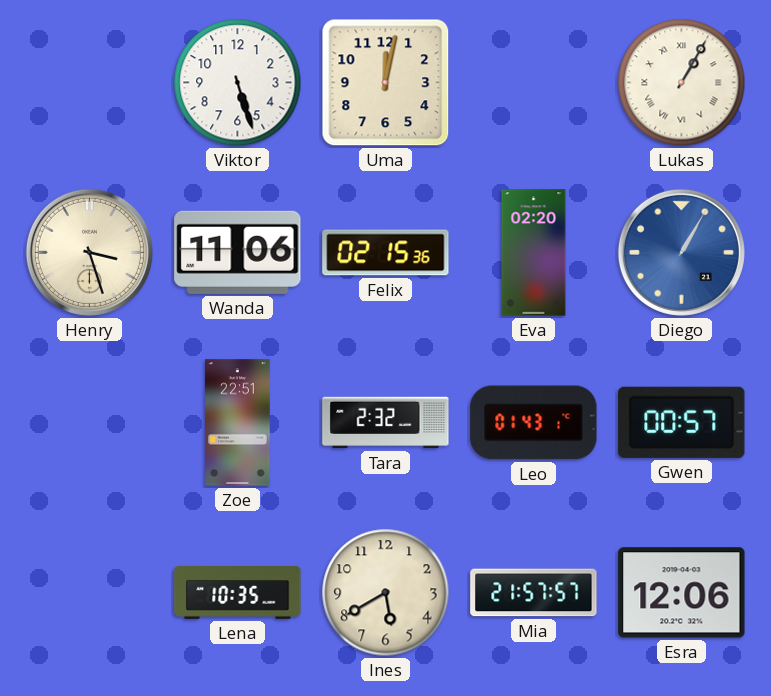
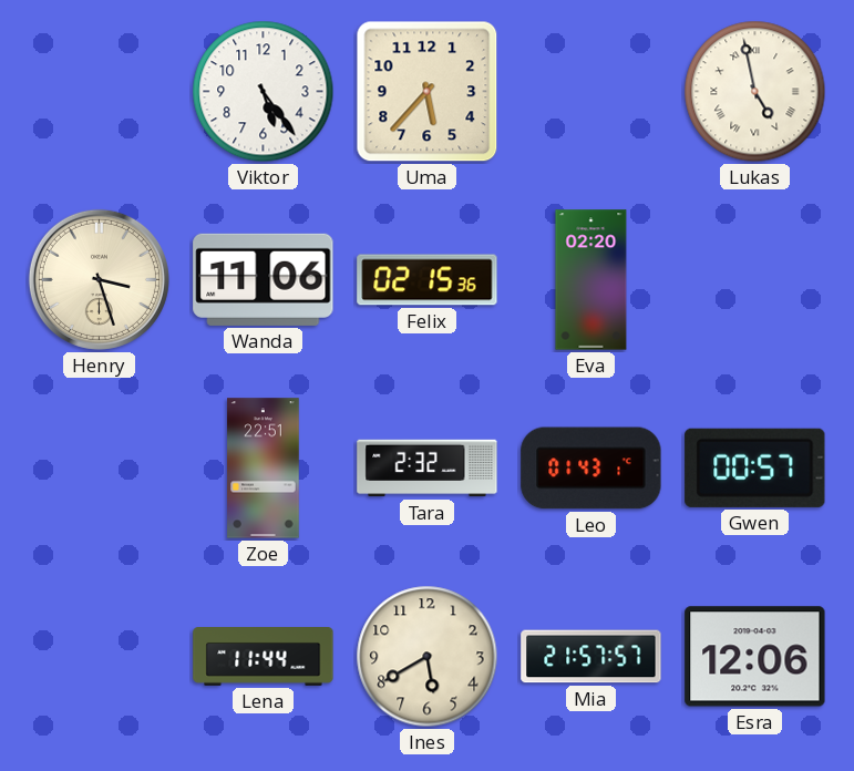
Viktor: 5:27 -> 5:24 (264, 92)
Uma: 12:02 -> 5:37 (428, 92)
Lukas: 1:05 -> 4:58 (755, 92)
Diego: 1:05 -> none (681, 252)
Lena: 10:35 -> 11:44 (264, 657)
